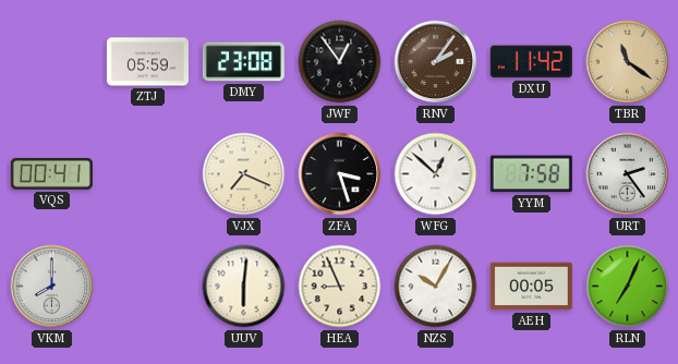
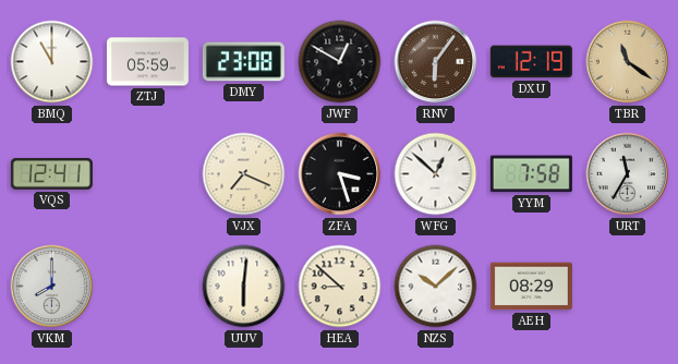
BMQ: none -> 11:00 (52, 62)
JWF: 12:54 -> 12:50 (340, 62)
RNV: 2:06 -> 6:06 (436, 62)
DXU: 11:42 -> 12:19 (531, 62)
VQS: 00:41 -> 12:41 (51, 173)
URT: 2:24 -> 11:35 (628, 174)
HEA: 8:56 -> 8:52 (340, 287)
NZS: 10:05 -> 10:08 (436, 287)
AEH: 00:05 -> 08:29 (531, 287)
RLN: 7:04 -> none (628, 287)
